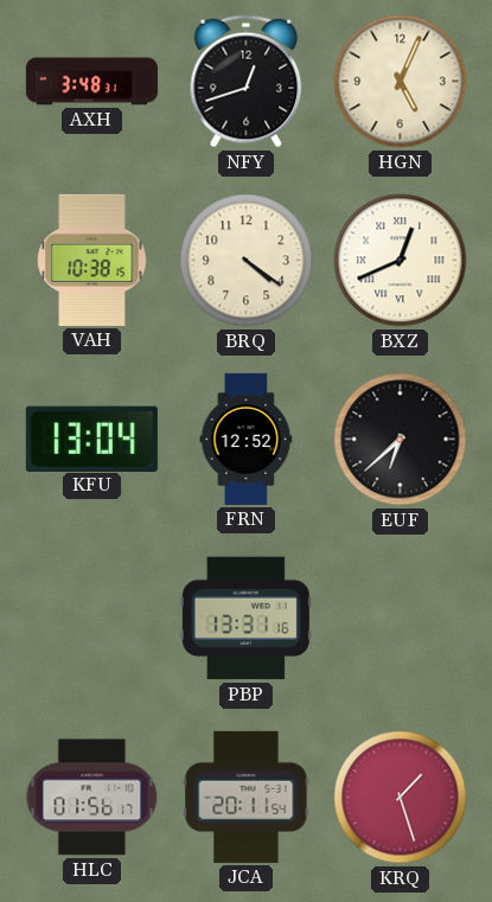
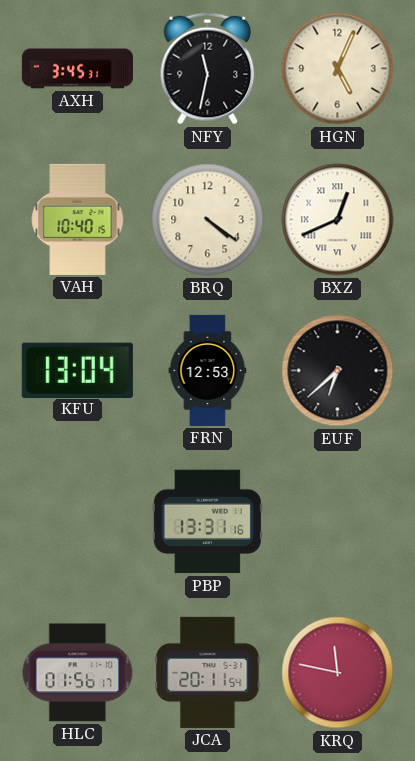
AXH: 3:48 -> 3:45 (77, 69)
NFY: 12:42 -> 11:32 (208, 69)
VAH: 10:38 -> 10:40 (78, 219)
FRN: 12:52 -> 12:53 (208, 370)
KRQ: 1:27 -> 11:47 (338, 673)
